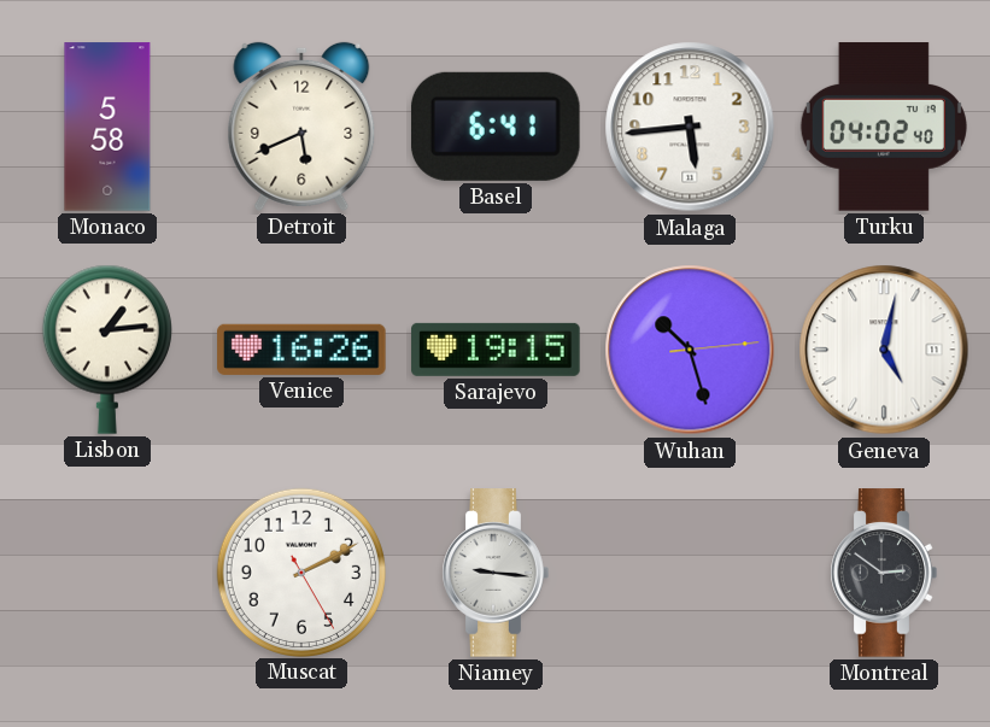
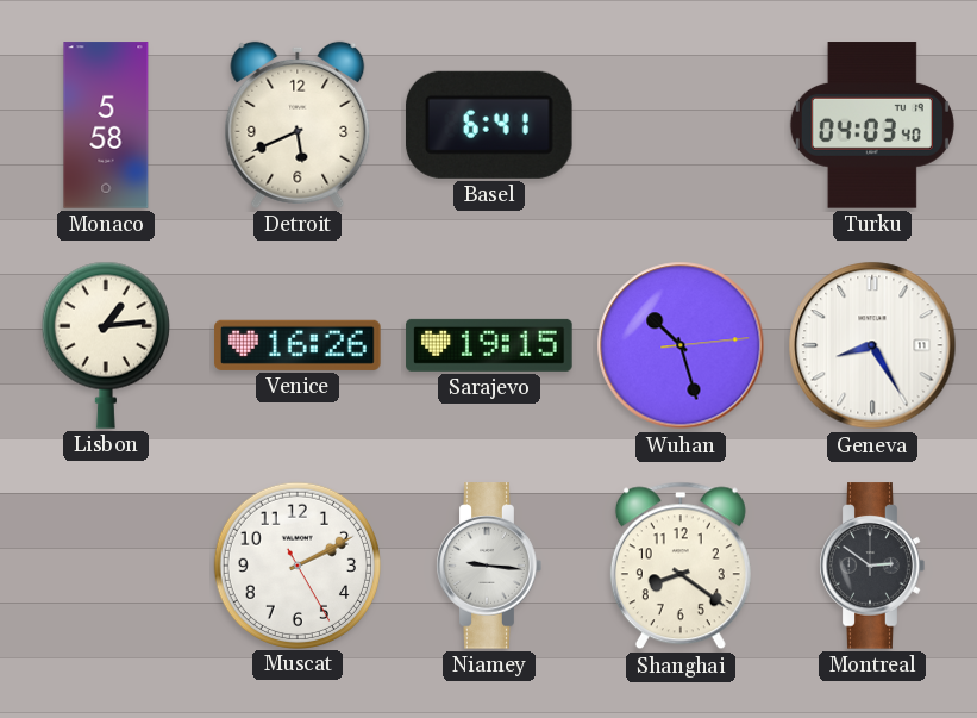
Malaga: 5:44 -> none (690, 127)
Turku: 04:02 -> 04:03 (872, 125)
Geneva: 5:02 -> 8:25 (872, 345)
Shanghai: none -> 8:21 (681, 566)
